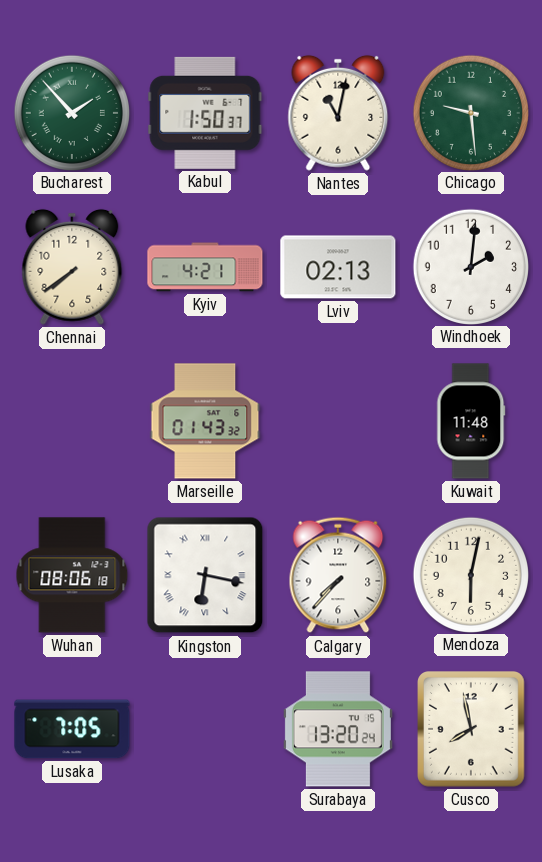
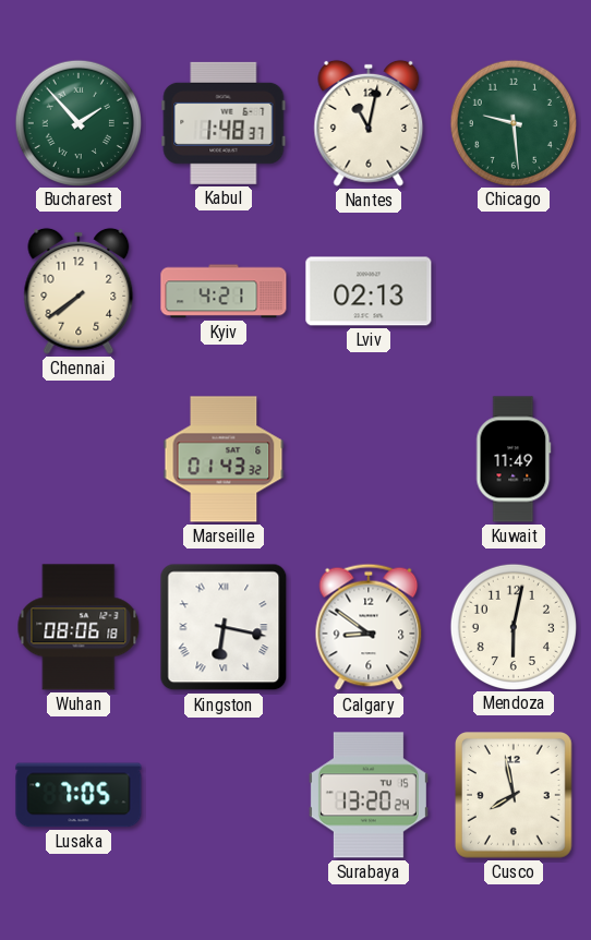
Kabul: 1:50 -> 1:48 (224, 123)
Windhoek: 2:01 -> none (470, 266)
Kuwait: 11:48 -> 11:49 (514, 459)
Calgary: 7:37 -> 8:51 (369, 627)
